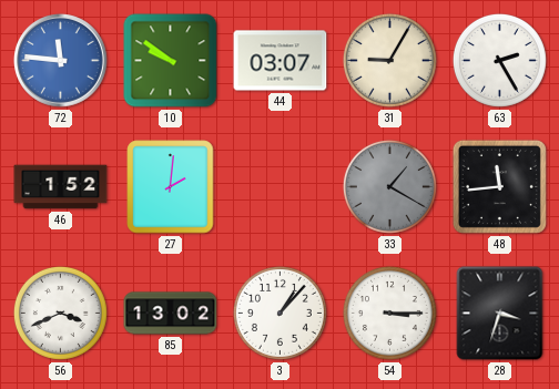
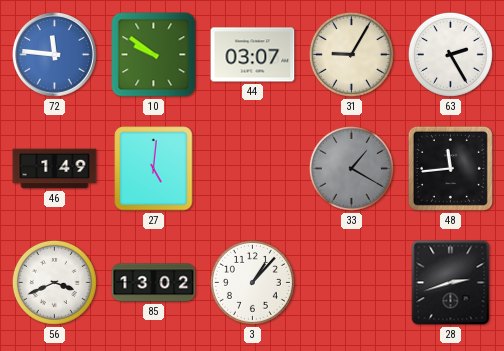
46: 1:52 -> 1:49 (55, 169)
27: 2:01 -> 5:01 (154, 169)
54: 3:15 -> none (389, 313)
28: 3:33 -> 2:42 (451, 283)
